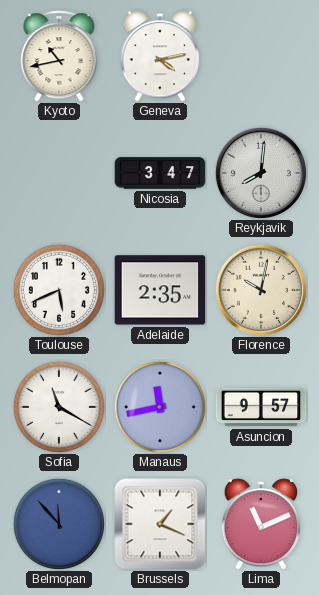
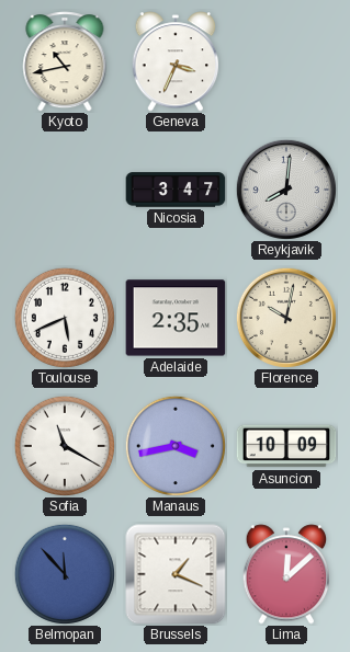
Geneva: 4:13 -> 3:34 (176, 61)
Manaus: 11:43 -> 3:43 (176, 446)
Asuncion: 9:57 -> 10:09 (286, 446)
Lima: 11:11 -> 12:08 (286, 574)
